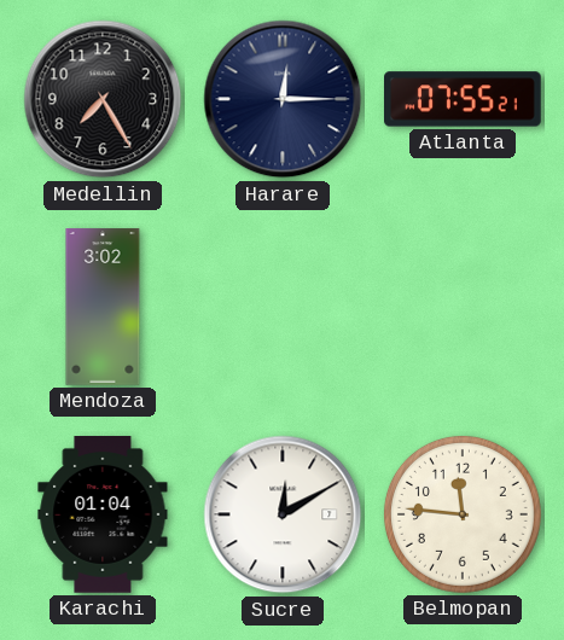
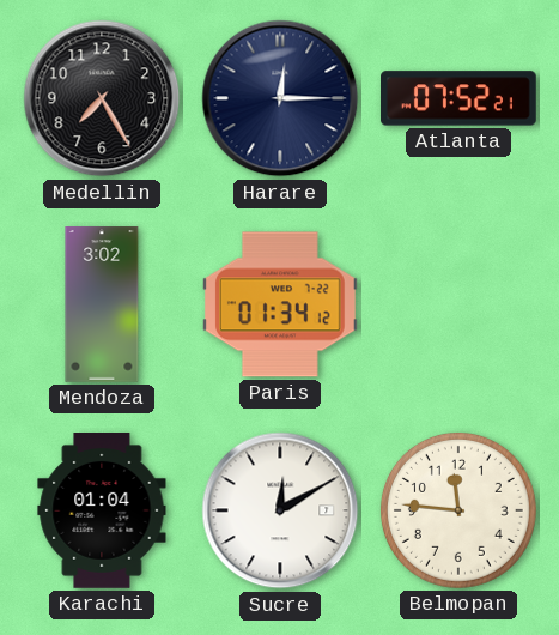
Atlanta: 07:55 -> 07:52 (460, 98)
Paris: none -> 01:34 (280, 304)
